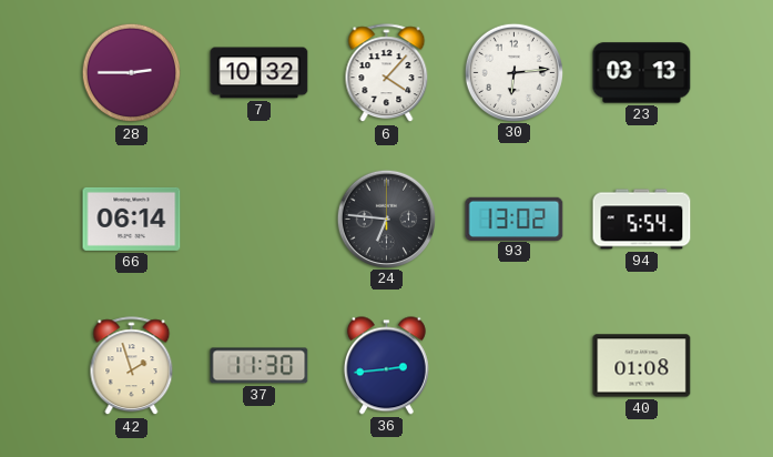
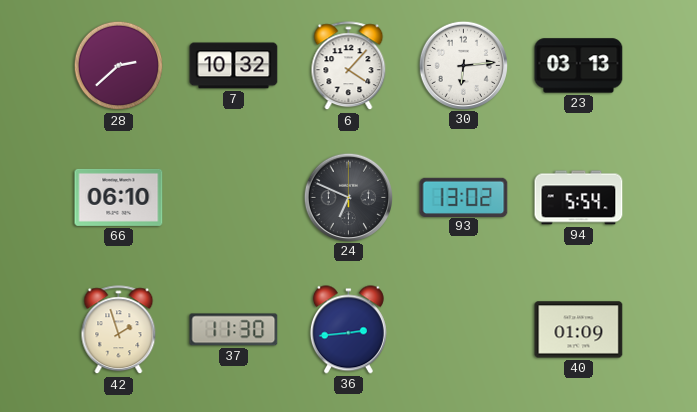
28: 2:45 -> 2:38 (119, 66)
66: 06:14 -> 06:10 (119, 197)
24: 6:46 -> 6:49 (348, 197)
40: 01:08 -> 01:09 (579, 330)
